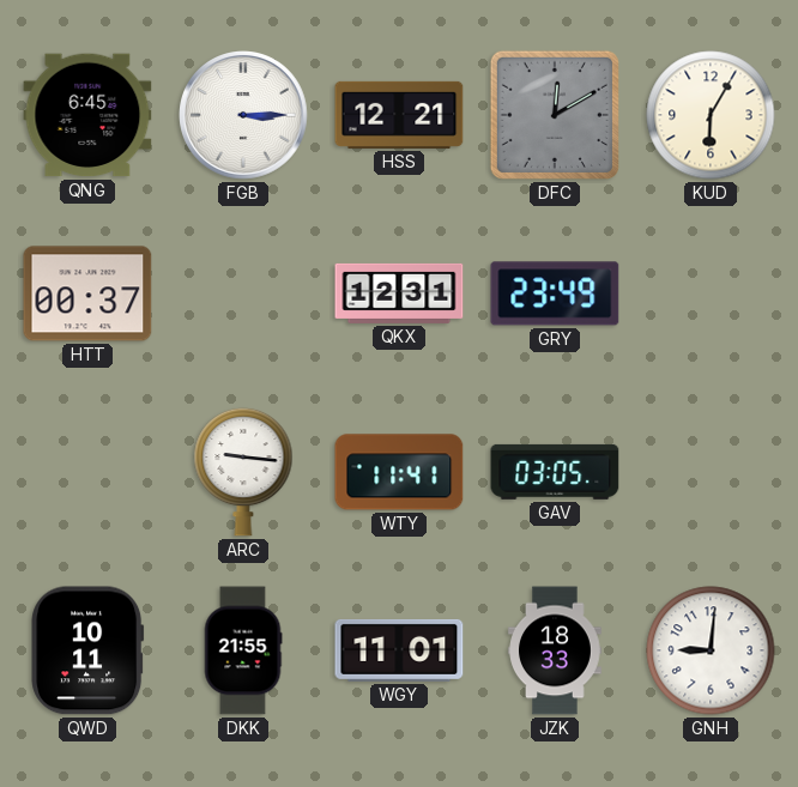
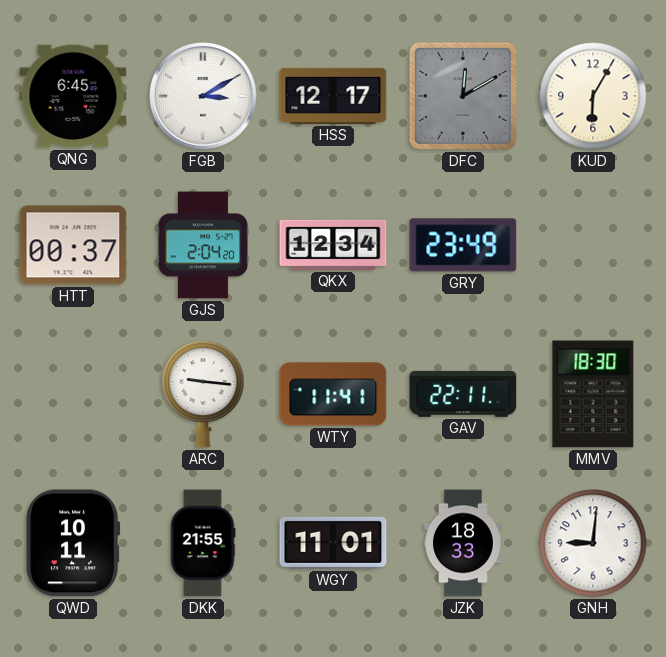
FGB: 3:15 -> 3:10 (204, 97)
HSS: 12:21 -> 12:17 (333, 96)
GJS: none -> 2:04 (203, 245)
QKX: 12:31 -> 12:34 (333, 245)
GAV: 03:05 -> 22:11 (463, 394)
MMV: none -> 18:30 (593, 394)
